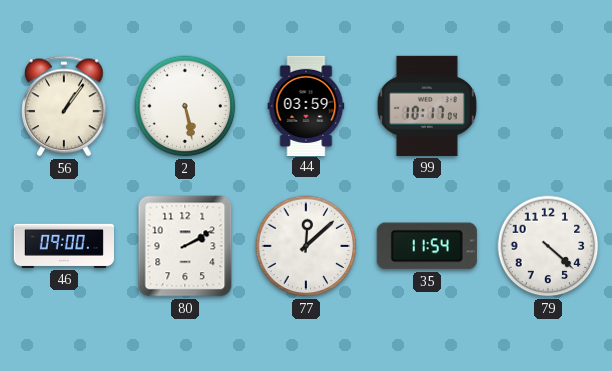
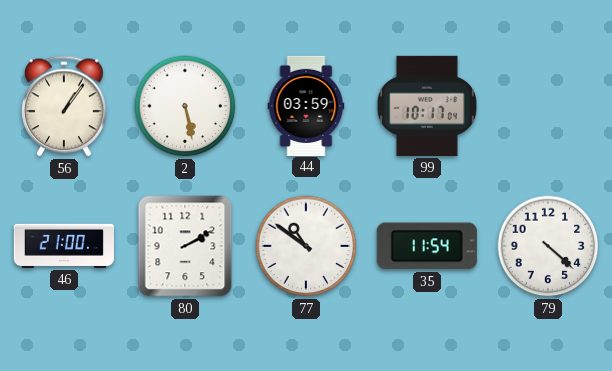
46: 09:00 -> 21:00 (63, 246)
77: 12:08 -> 10:51 (306, 246)
